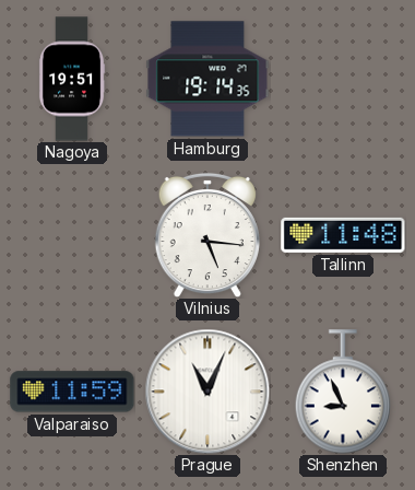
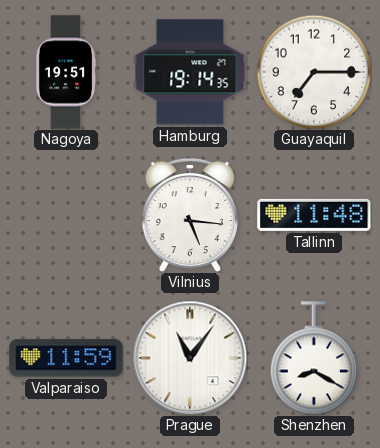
Guayaquil: none -> 7:15 (314, 72)
Prague: 11:04 -> 11:06 (190, 358)
Shenzhen: 8:56 -> 8:20 (314, 358)
